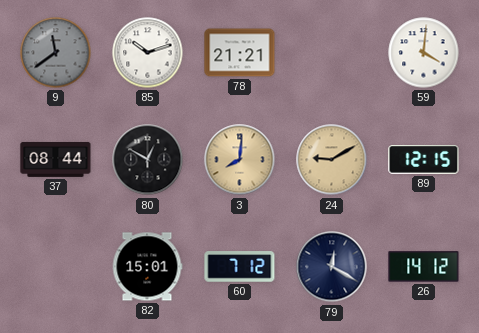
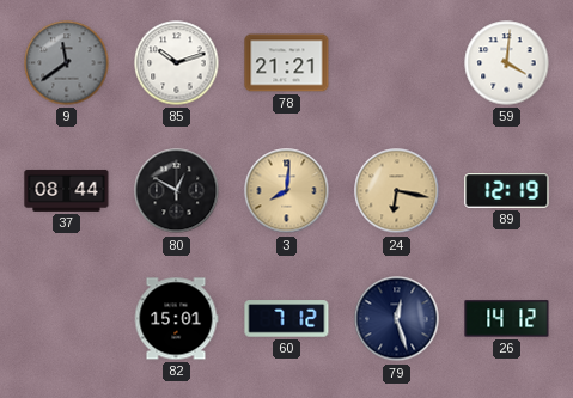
24: 9:10 -> 6:17 (397, 191)
89: 12:15 -> 12:19 (507, 191)
79: 12:20 -> 12:27 (397, 319)
